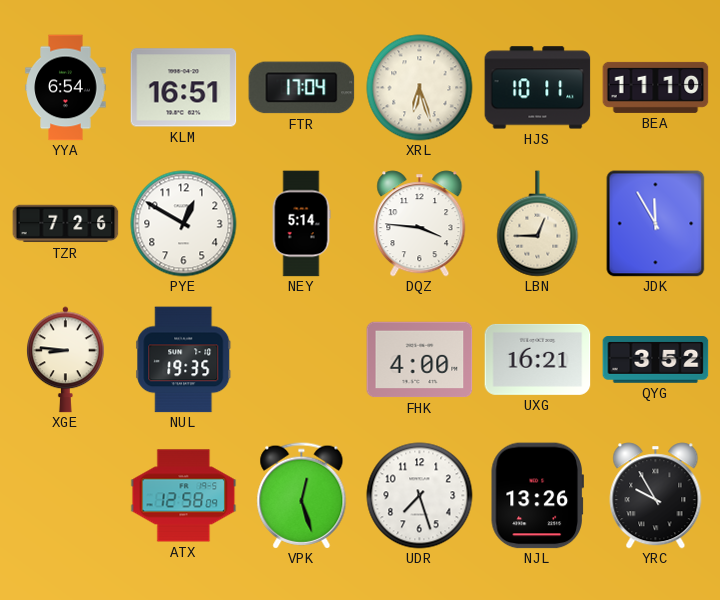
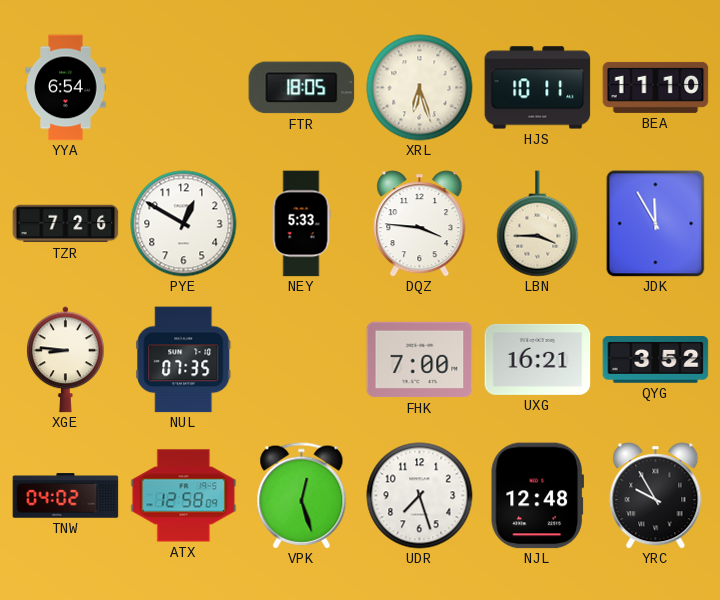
KLM: 16:51 -> none (184, 88)
FTR: 17:04 -> 18:05 (302, 88)
NEY: 5:14 -> 5:33 (301, 224)
LBN: 12:45 -> 3:45 (538, 224)
NUL: 19:35 -> 07:35 (184, 360)
FHK: 4:00 -> 7:00 (420, 360)
TNW: none -> 04:02 (66, 496)
NJL: 13:26 -> 12:48 (537, 496)
